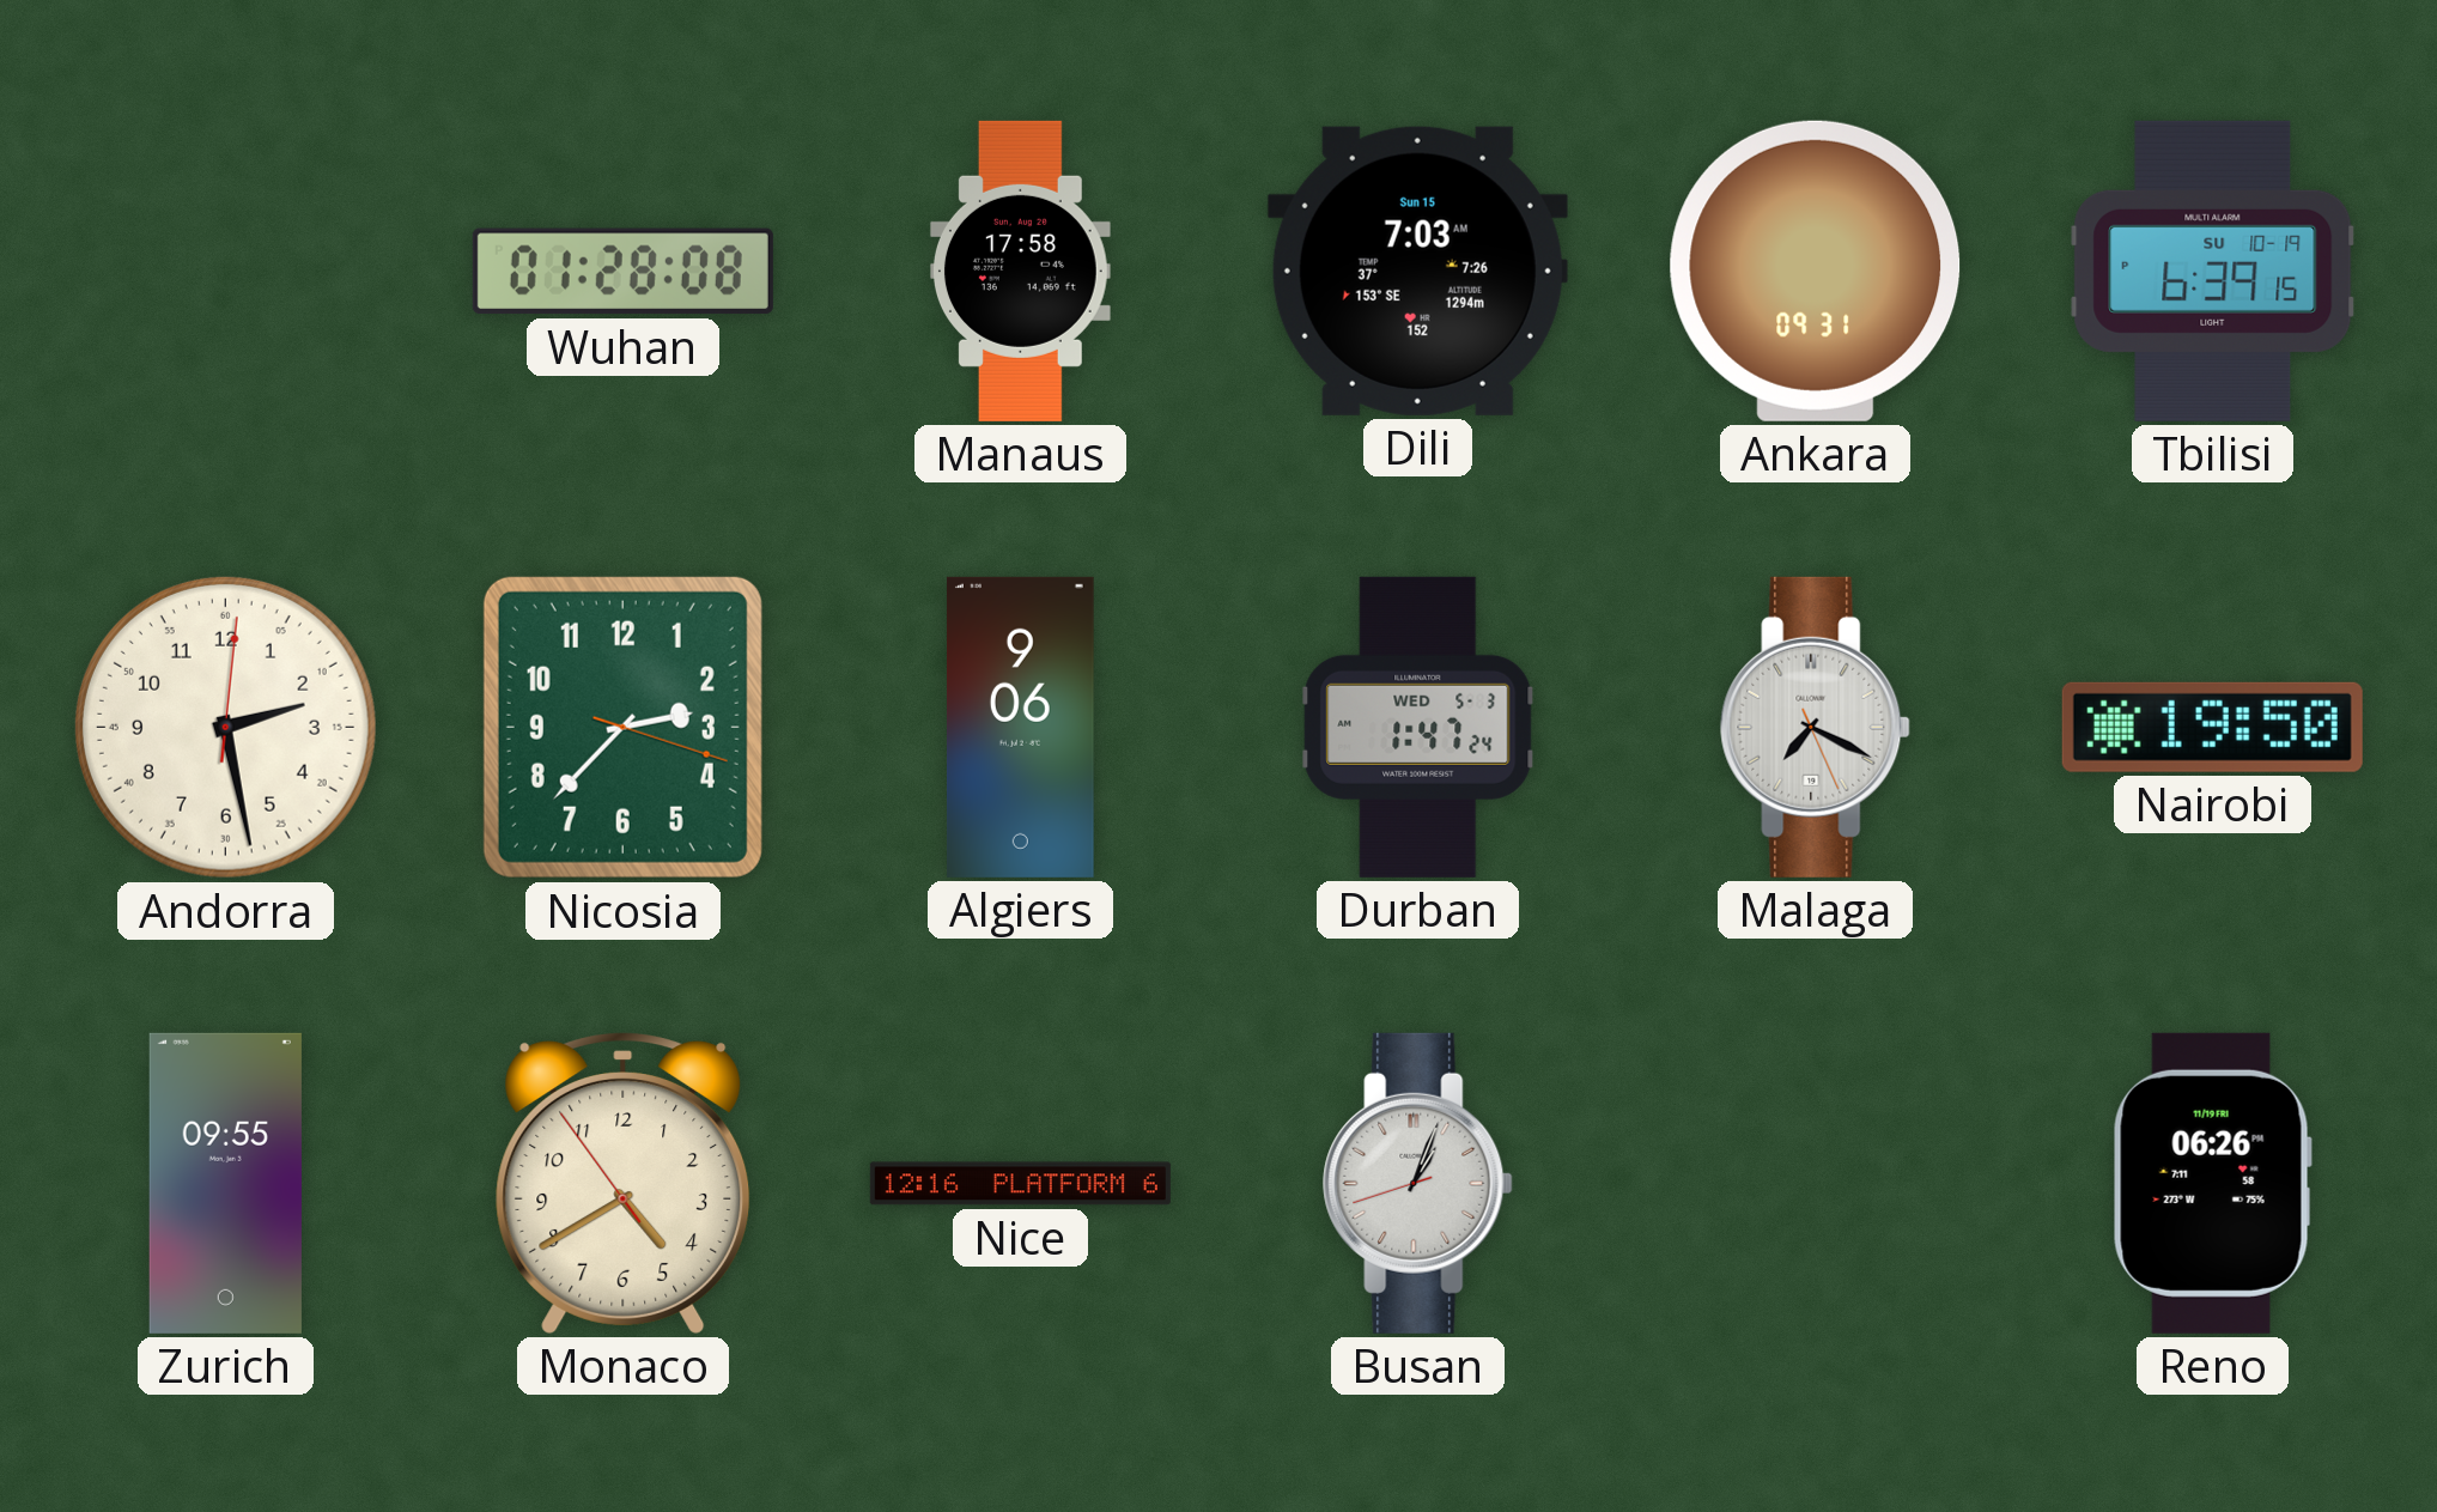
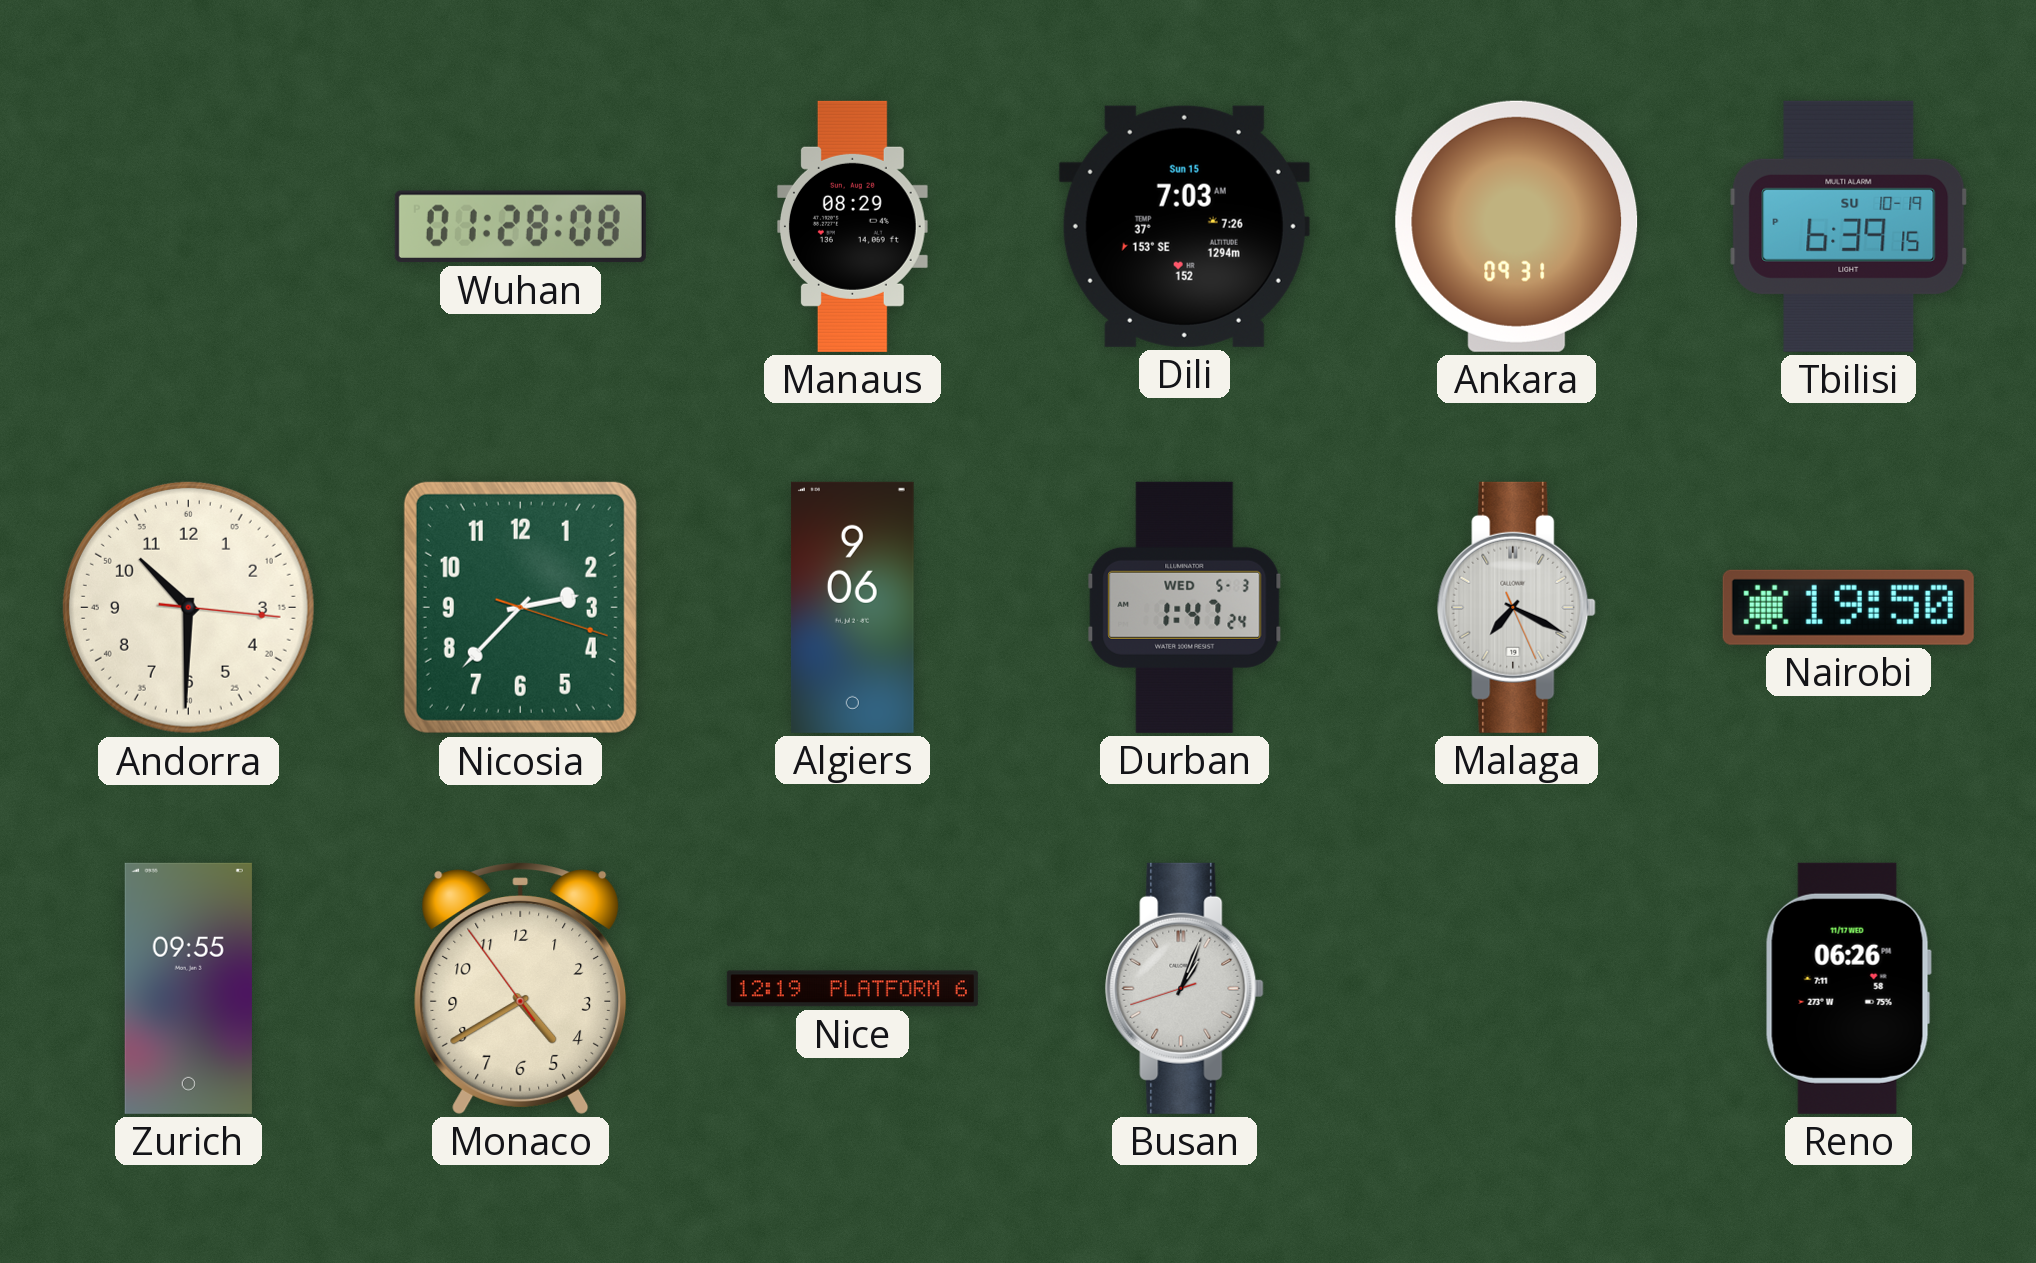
Manaus: 17:58 -> 08:29 (852, 226)
Andorra: 2:28 -> 10:30 (188, 607)
Nice: 12:16 -> 12:19 (852, 989)
Reno date: 11/19 FRI -> 11/17 WED (1848, 988)
